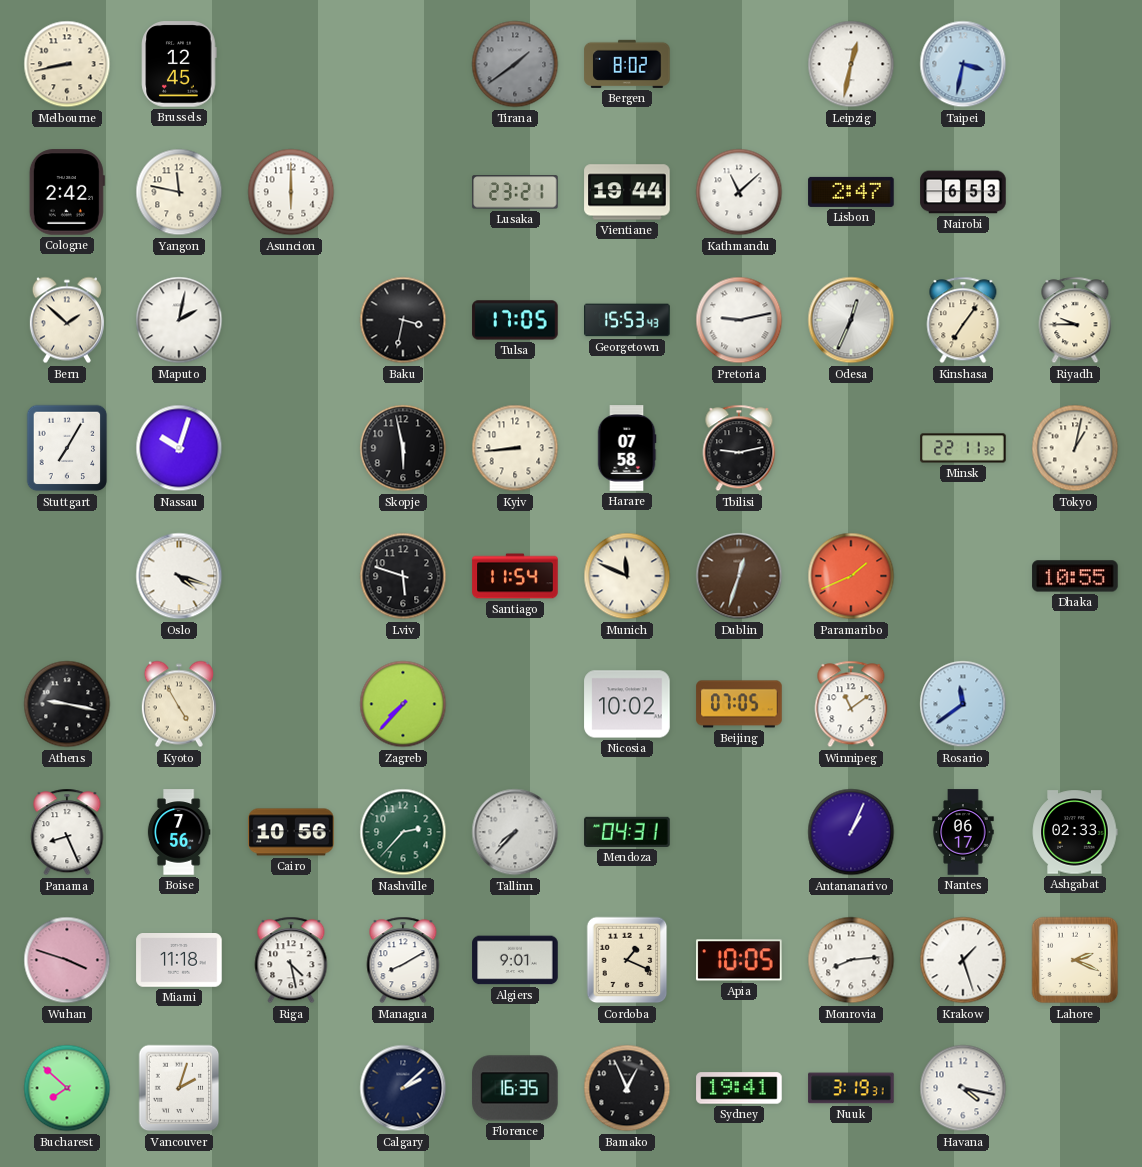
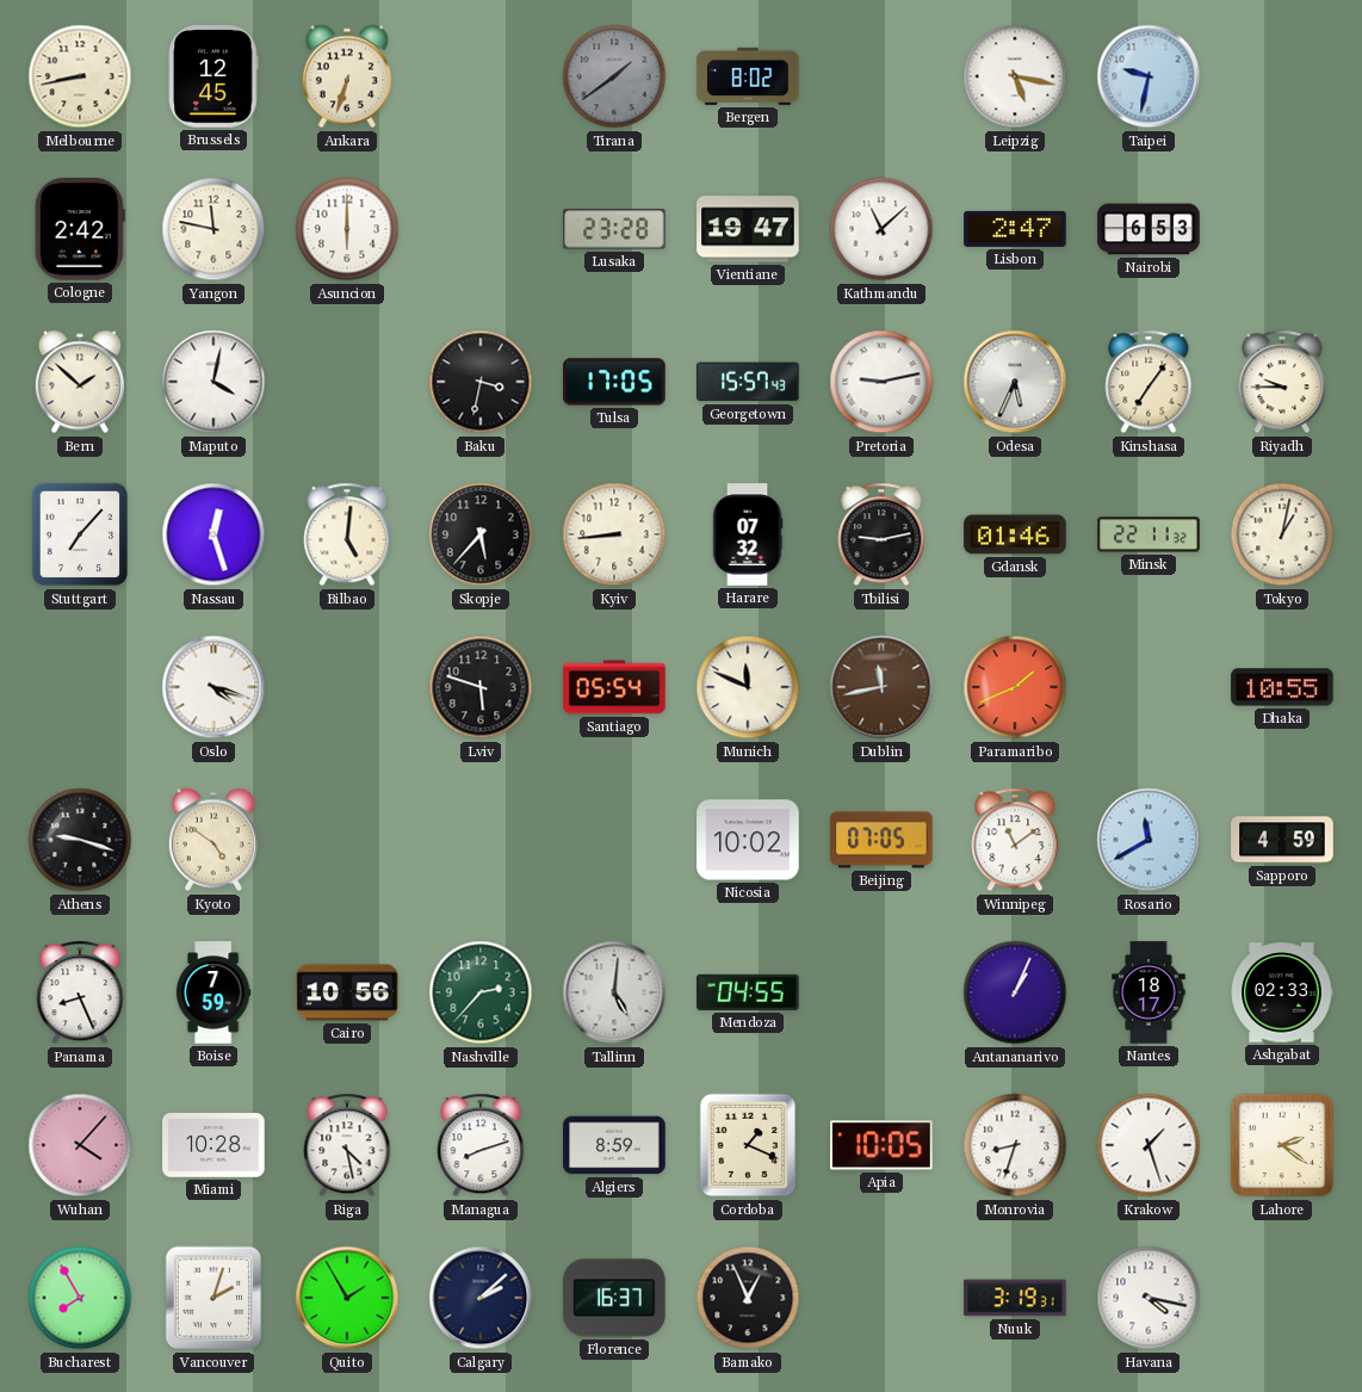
Ankara: none -> 6:33 (347, 76)
Leipzig: 12:32 -> 5:17 (1015, 76)
Taipei: 3:32 -> 9:32 (1149, 76)
Lusaka: 23:21 -> 23:28 (614, 229)
Vientiane: 19:44 -> 19:47 (748, 229)
Maputo: 2:02 -> 4:02 (213, 382)
Georgetown: 15:53 -> 15:57 (748, 382)
Odesa: 12:34 -> 5:34 (1015, 382)
Stuttgart: 7:05 -> 7:07 (80, 534)
Nassau: 10:03 -> 12:27 (213, 534)
Bilbao: none -> 5:01 (347, 534)
Skopje: 5:58 -> 5:37 (481, 534)
Harare: 07:58 -> 07:32 (748, 534)
Gdansk: none -> 01:46 (1015, 534)
Santiago: 11:54 -> 05:54 (614, 687)
Dublin: 12:33 -> 11:43 (881, 687)
Athens: 9:17 -> 9:18 (80, 840)
Kyoto: 4:55 -> 4:51 (213, 840)
Zagreb: 7:37 -> none (403, 704)
Rosario: 11:39 -> 11:40 (1149, 840)
Sapporo: none -> 4:59 (1282, 840)
Boise: 7:56 -> 7:59 (213, 992)
Tallinn: 7:37 -> 5:01 (614, 992)
Mendoza: 04:31 -> 04:55 (748, 992)
Nantes: 06:17 -> 18:17 (1149, 992)
Wuhan: 3:48 -> 4:07 (80, 1145)
Miami: 11:18 -> 10:28 (213, 1145)
Managua: 8:10 -> 8:12 (481, 1145)
Algiers: 9:01 -> 8:59 (614, 1145)
Monrovia: 8:14 -> 8:33 (1015, 1145)
Lahore: 2:19 -> 2:21 (1282, 1145)
Bucharest: 7:52 -> 7:55 (80, 1298)
Quito: none -> 1:55 (347, 1298)
Florence: 16:35 -> 16:37 (614, 1298)
Sydney: 19:41 -> none (739, 1088)
